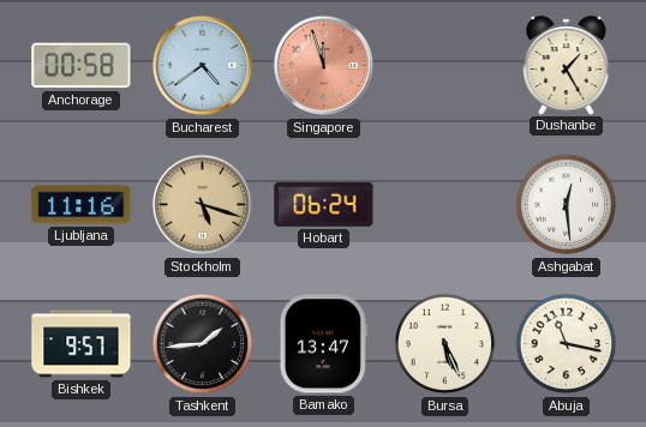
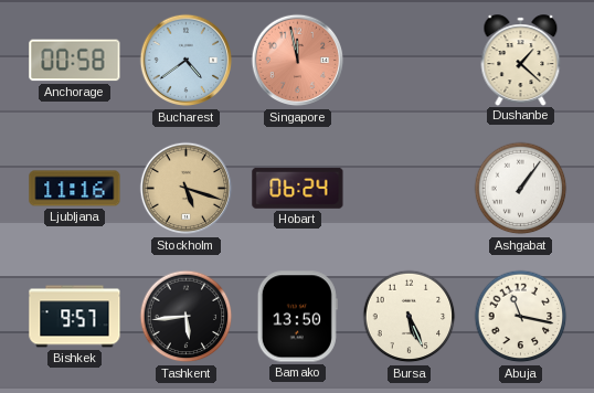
Singapore: 11:57 -> 11:58 (298, 61)
Dushanbe: 1:25 -> 1:22 (521, 60)
Ashgabat: 12:29 -> 1:06 (521, 189)
Tashkent: 1:44 -> 5:44 (187, 317)
Bamako: 13:47 -> 13:50 (297, 317)
